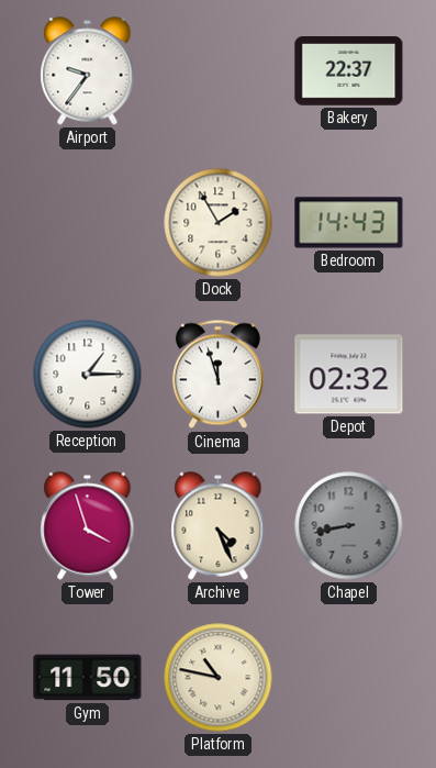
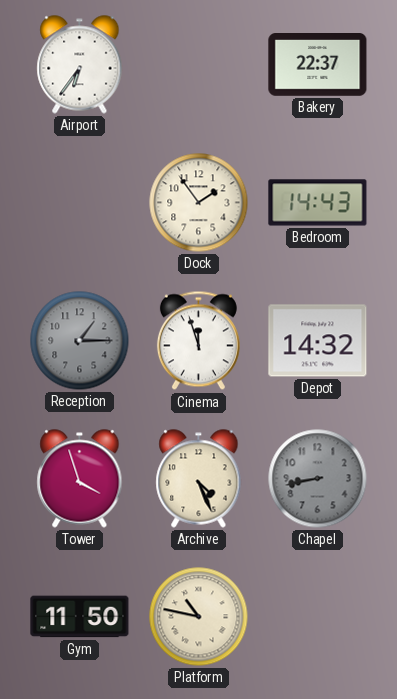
Airport: 9:36 -> 6:36 (80, 65)
Dock: 1:55 -> 1:54 (199, 203)
Reception dial: white -> grey (80, 341)
Depot: 02:32 -> 14:32 (318, 341)
